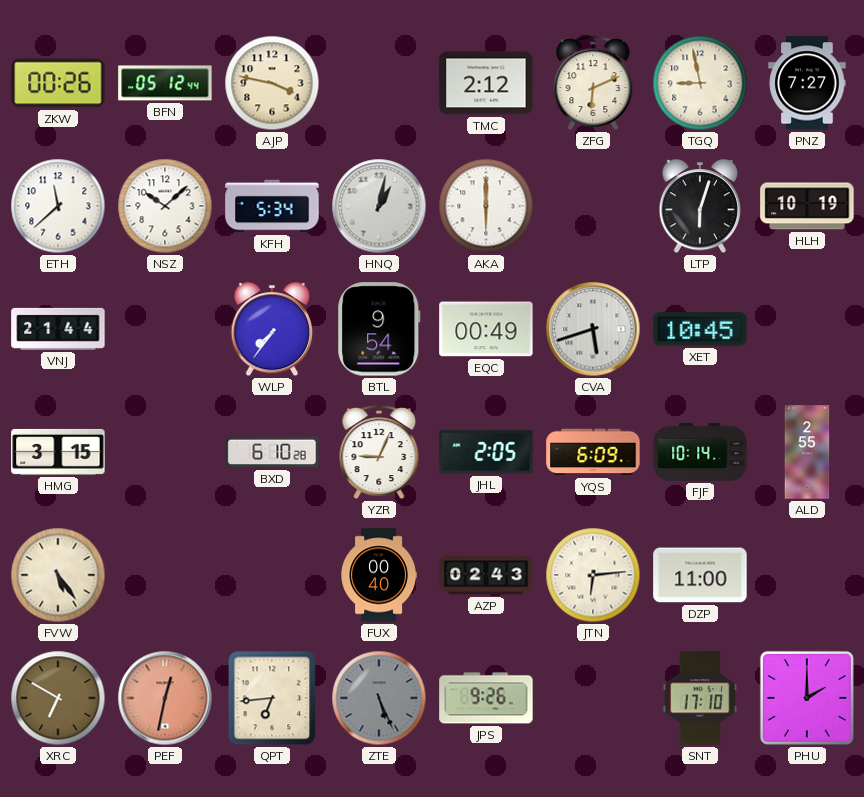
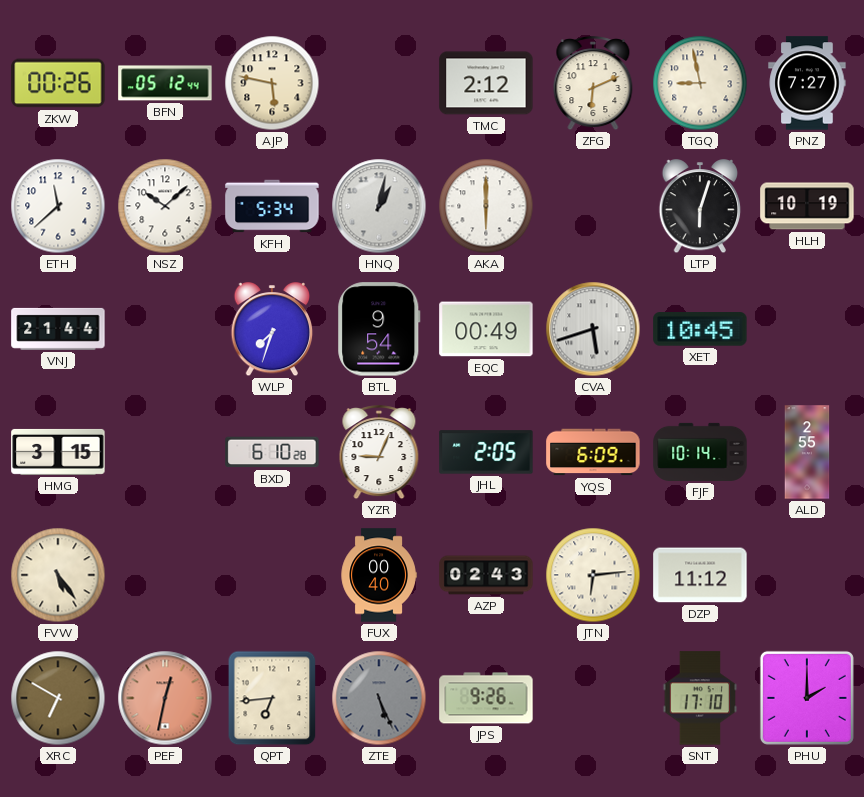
AJP: 3:47 -> 5:47 (272, 83)
WLP: 7:36 -> 7:33 (272, 330)
DZP: 11:00 -> 11:12 (700, 575)
